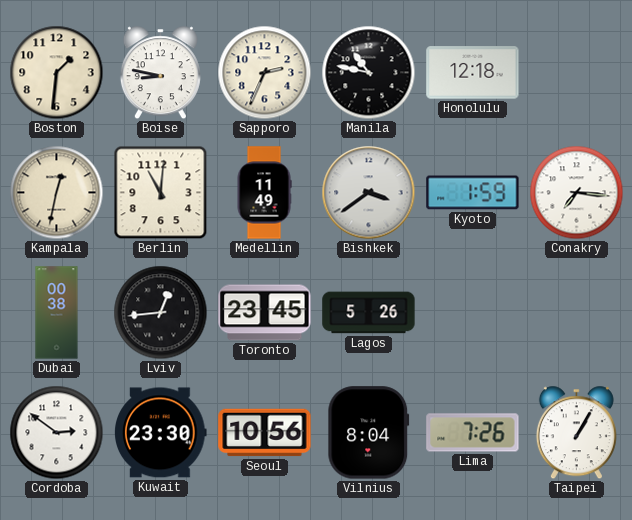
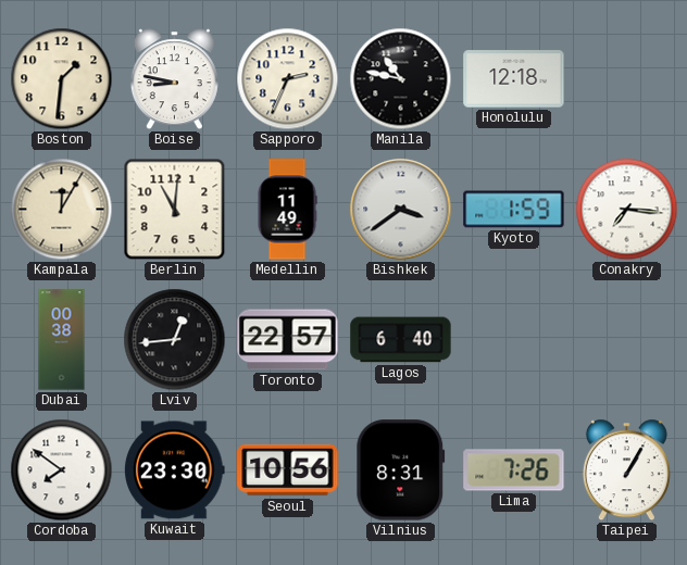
Kampala: 12:32 -> 12:05 (62, 210)
Toronto: 23:45 -> 22:57 (288, 340)
Lagos: 5:26 -> 6:40 (401, 340)
Cordoba: 2:51 -> 7:51 (62, 470)
Vilnius: 8:04 -> 8:31 (401, 470)
